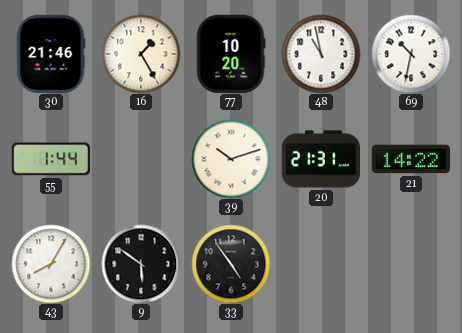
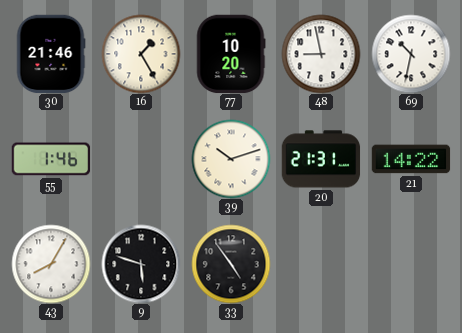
48: 10:58 -> 8:58 (321, 54)
55: 1:44 -> 1:46 (51, 159)
9: 5:51 -> 5:48 (141, 264)
